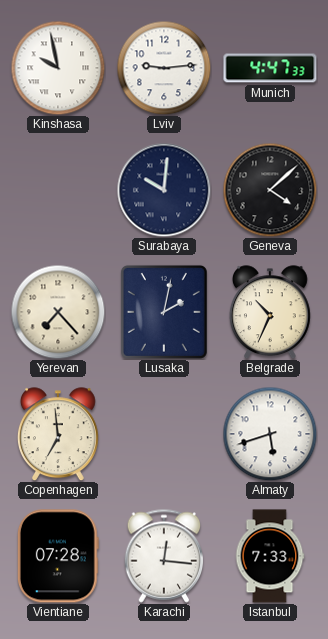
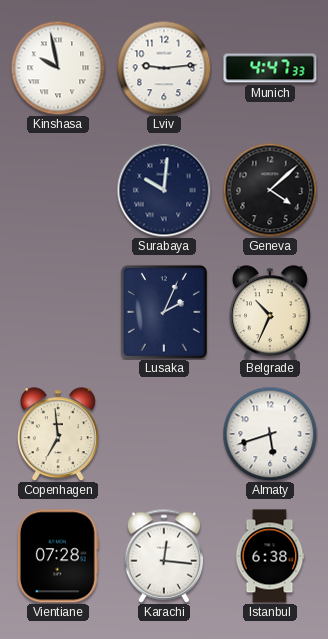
Yerevan: 7:23 -> none (58, 312)
Lusaka: 2:02 -> 2:04 (164, 312)
Istanbul: 7:33 -> 6:38 (270, 556)
